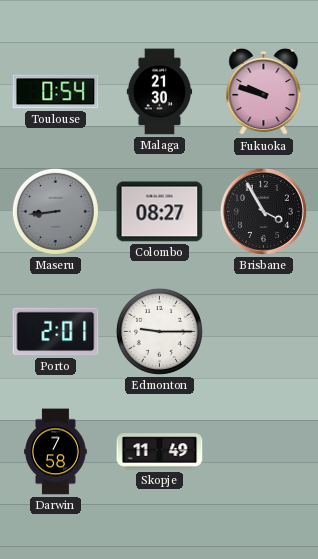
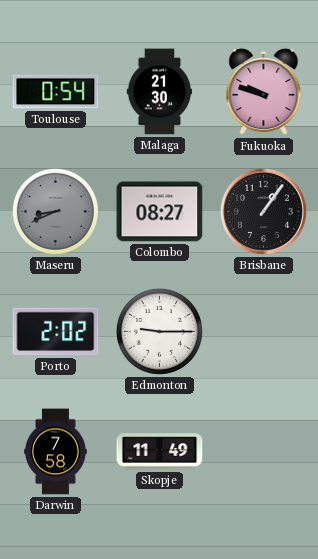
Maseru: 8:44 -> 8:41 (55, 211)
Brisbane: 3:55 -> 1:06 (263, 211)
Porto: 2:01 -> 2:02 (56, 332)
